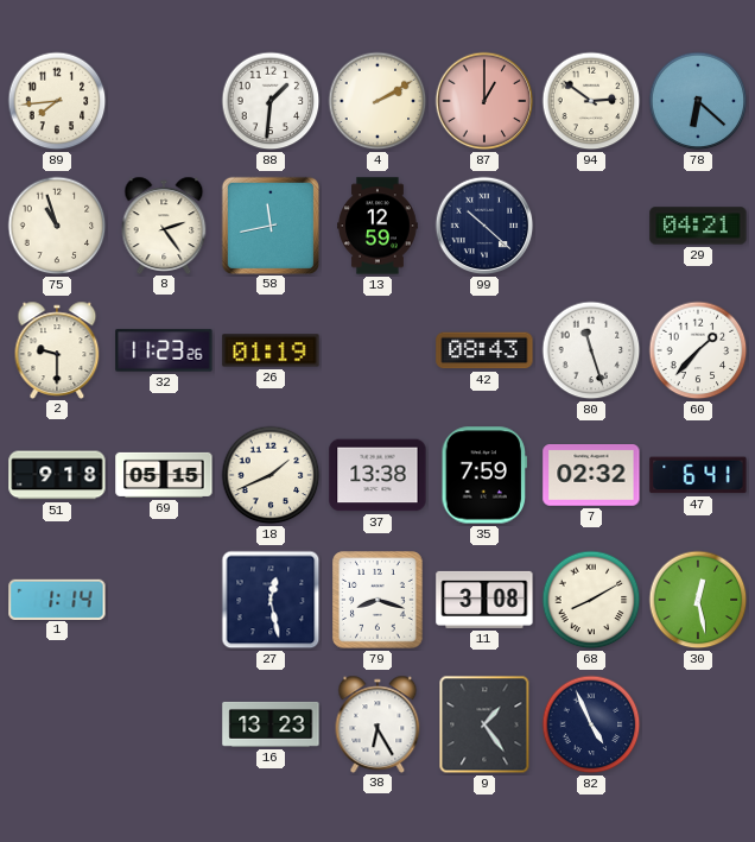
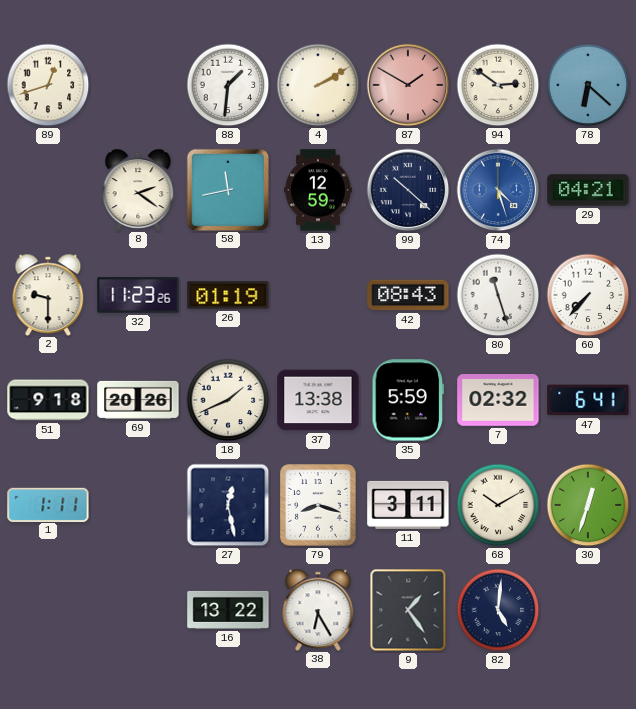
89: 7:44 -> 12:42 (48, 85)
87: 1:00 -> 1:50 (408, 85)
75: 10:57 -> none (57, 226)
8: 2:24 -> 2:21 (138, 189)
74: none -> 4:27 (498, 190)
60: 1:37 -> 7:37 (588, 295)
69: 05:15 -> 20:26 (138, 400)
35: 7:59 -> 5:59 (408, 400)
1: 1:14 -> 1:11 (48, 504)
11: 3:08 -> 3:11 (408, 505)
68: 8:10 -> 10:10 (498, 505)
30: 12:28 -> 12:33 (588, 505)
16: 13:23 -> 13:22 (228, 610)
82: 4:56 -> 5:01 (498, 610)
